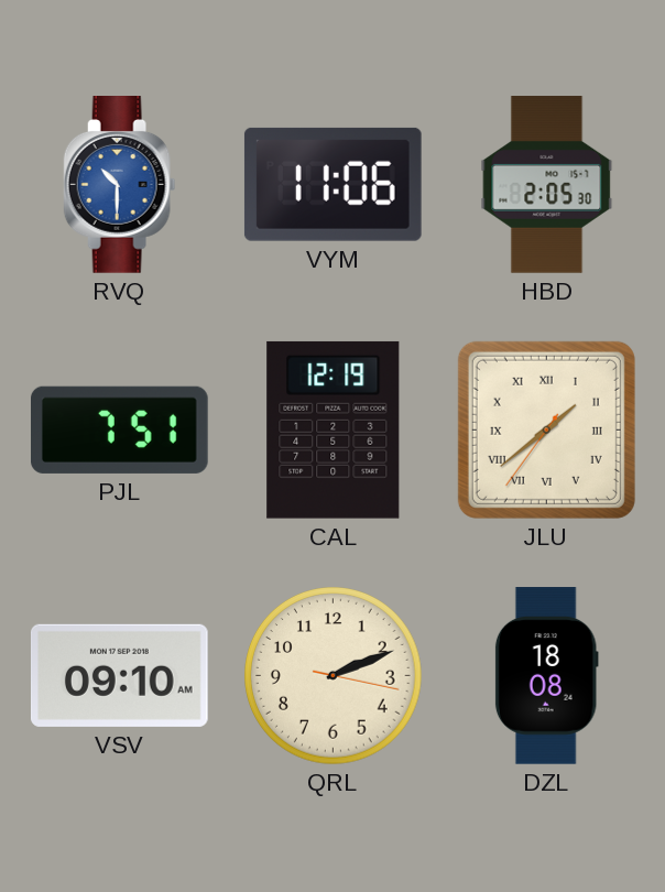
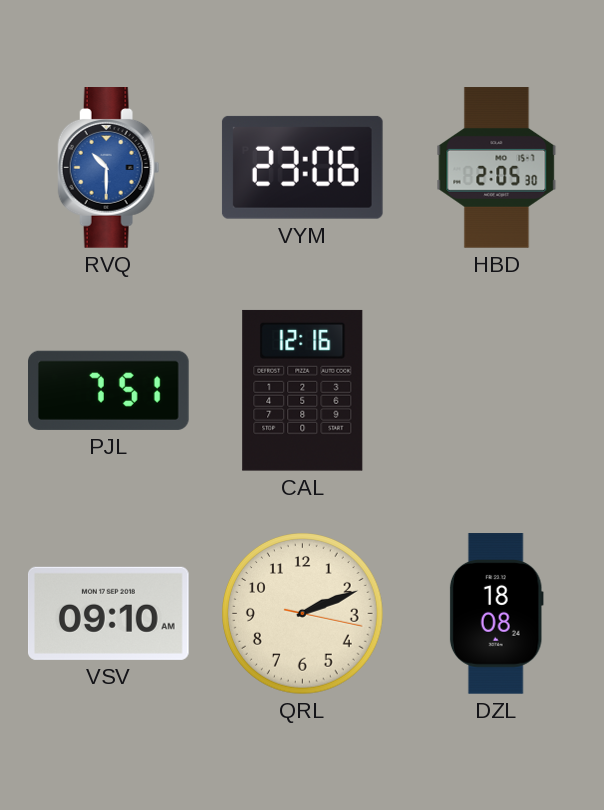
VYM: 11:06 -> 23:06 (302, 167)
CAL: 12:19 -> 12:16 (303, 390)
JLU: 1:38 -> none (546, 429)
